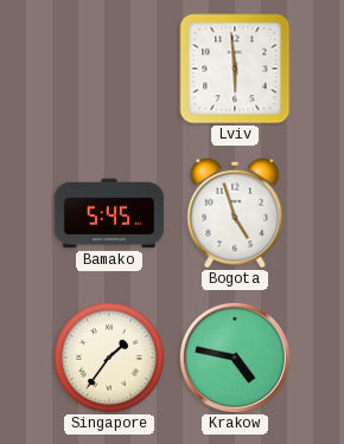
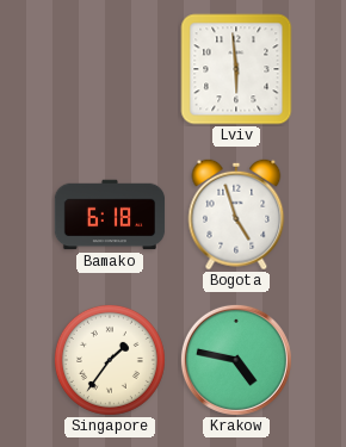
Bamako: 5:45 -> 6:18 (110, 215)
